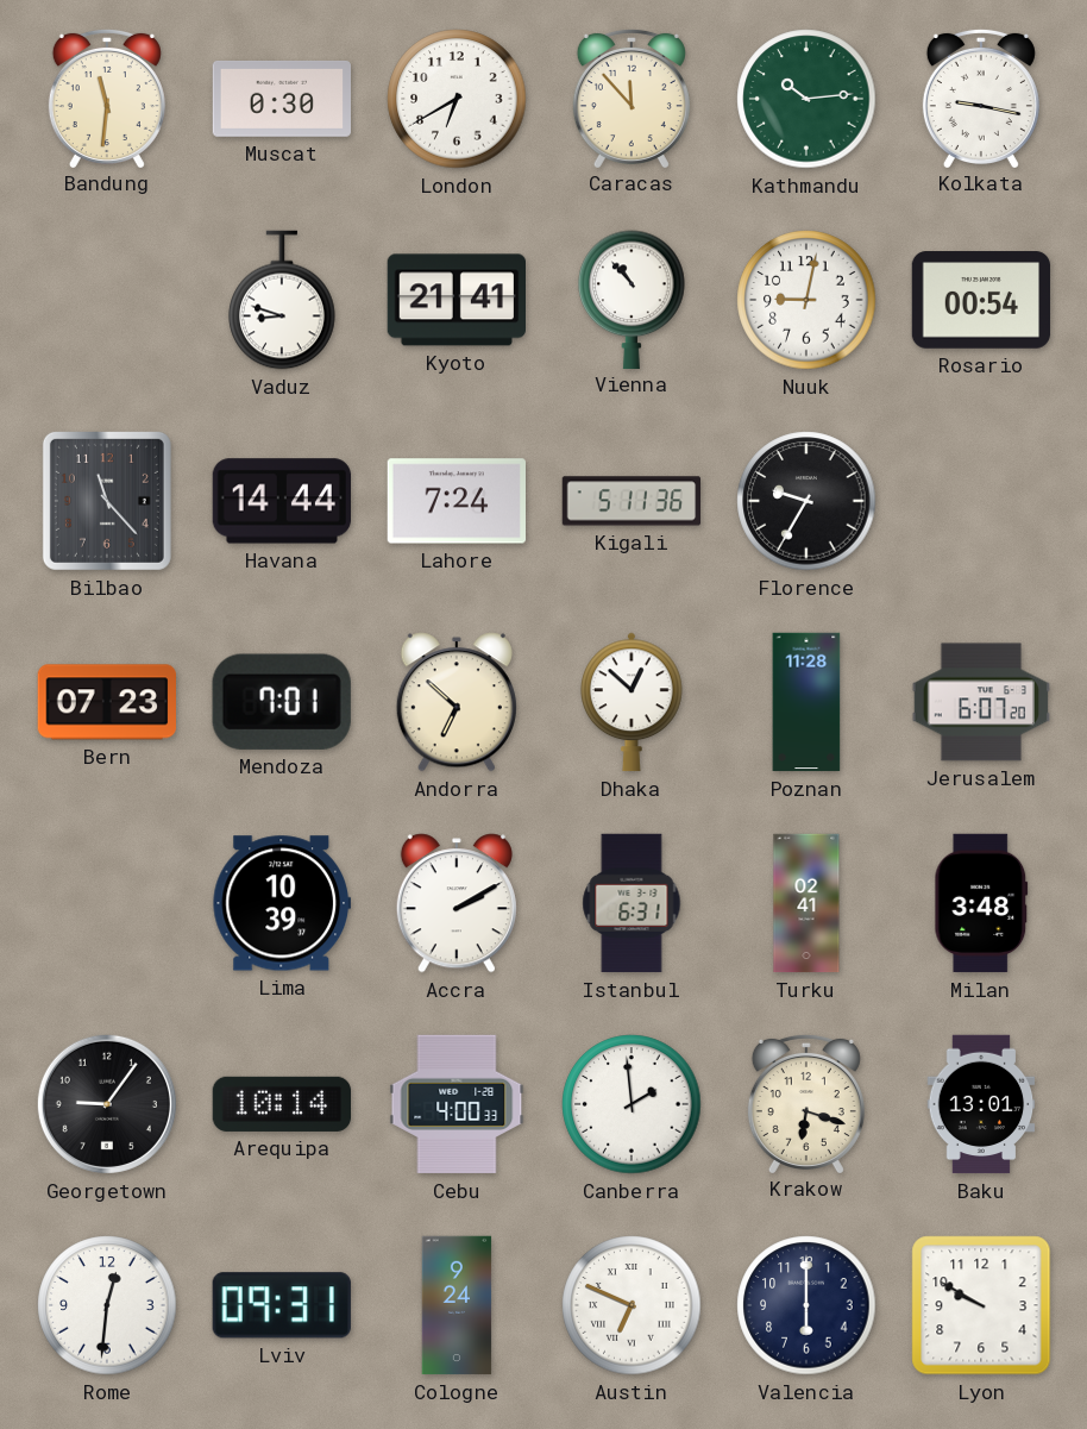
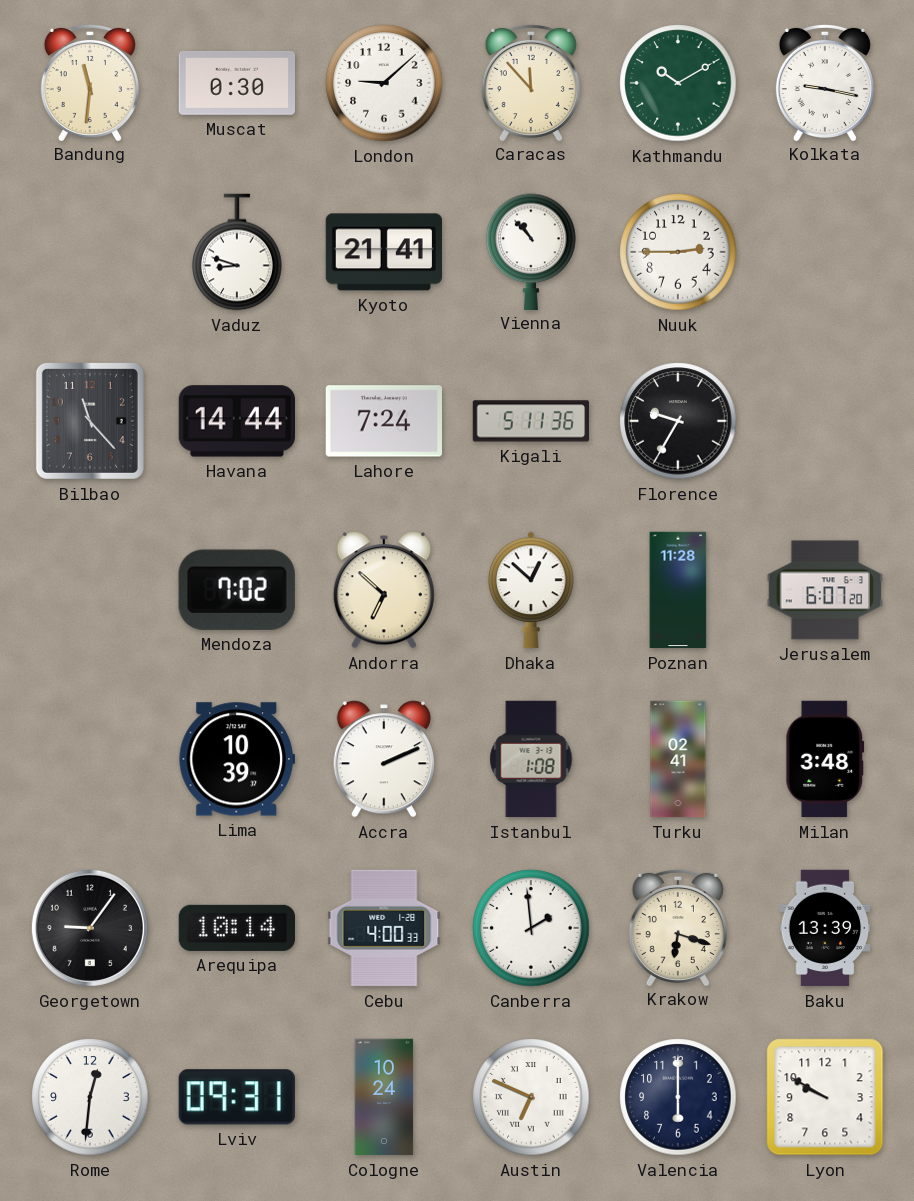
London: 6:40 -> 9:08 (384, 83)
Kathmandu: 10:14 -> 10:10 (678, 83)
Nuuk: 9:02 -> 2:45 (678, 252)
Rosario: 00:54 -> none (981, 300)
Bern: 07:23 -> none (106, 702)
Mendoza: 7:01 -> 7:02 (237, 590)
Accra: 2:10 -> 2:11 (384, 759)
Istanbul: 6:31 -> 1:08 (531, 759)
Baku: 13:01 -> 13:39 (825, 928)
Cologne: 9:24 -> 10:24 (384, 1097)
